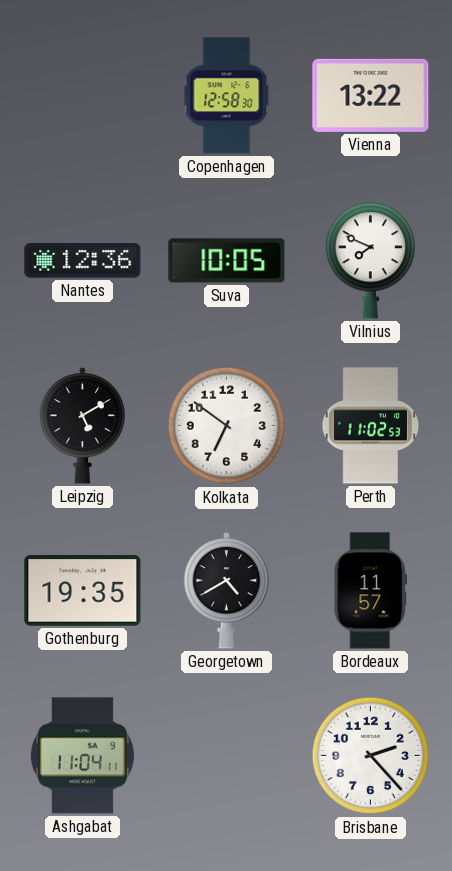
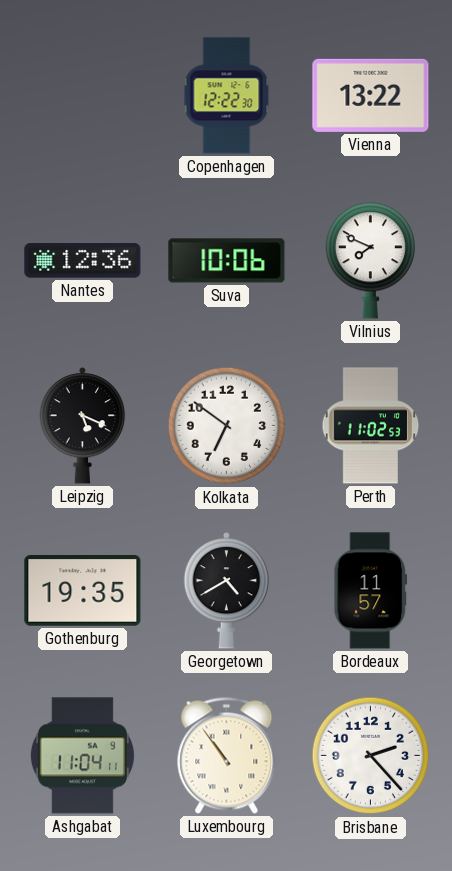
Copenhagen: 12:58 -> 12:22 (227, 96)
Suva: 10:05 -> 10:06 (227, 261)
Leipzig: 5:10 -> 5:19 (83, 425)
Luxembourg: none -> 10:54 (227, 755)
